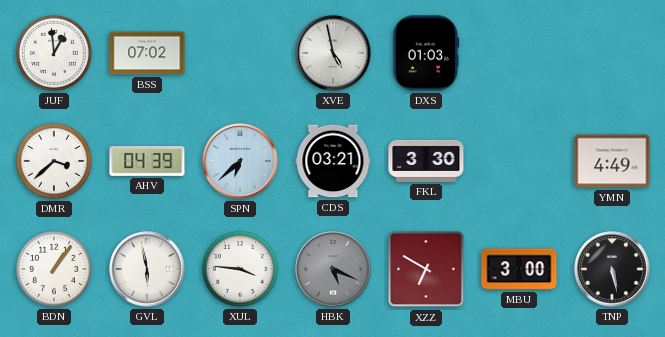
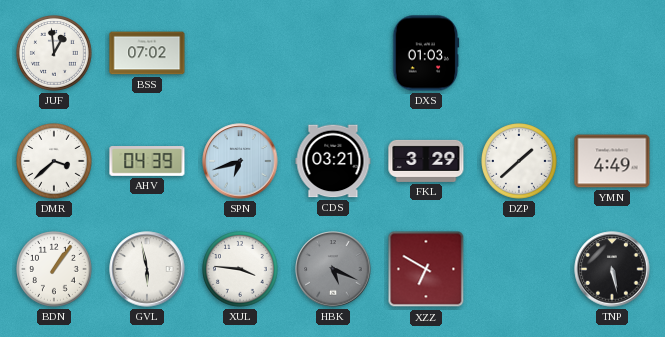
XVE: 4:58 -> none (333, 53)
SPN: 6:38 -> 6:42 (240, 161)
FKL: 3:30 -> 3:29 (426, 161)
DZP: none -> 1:38 (520, 162)
MBU: 3:00 -> none (519, 269)
